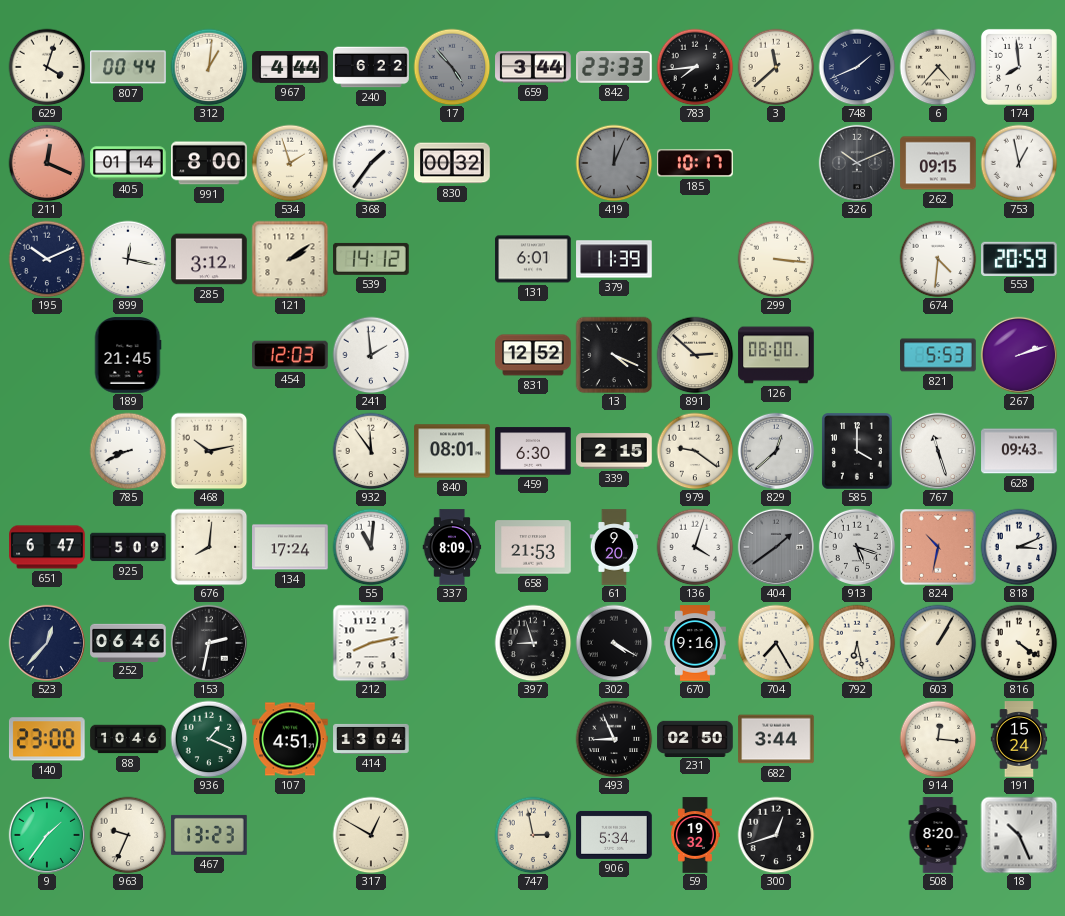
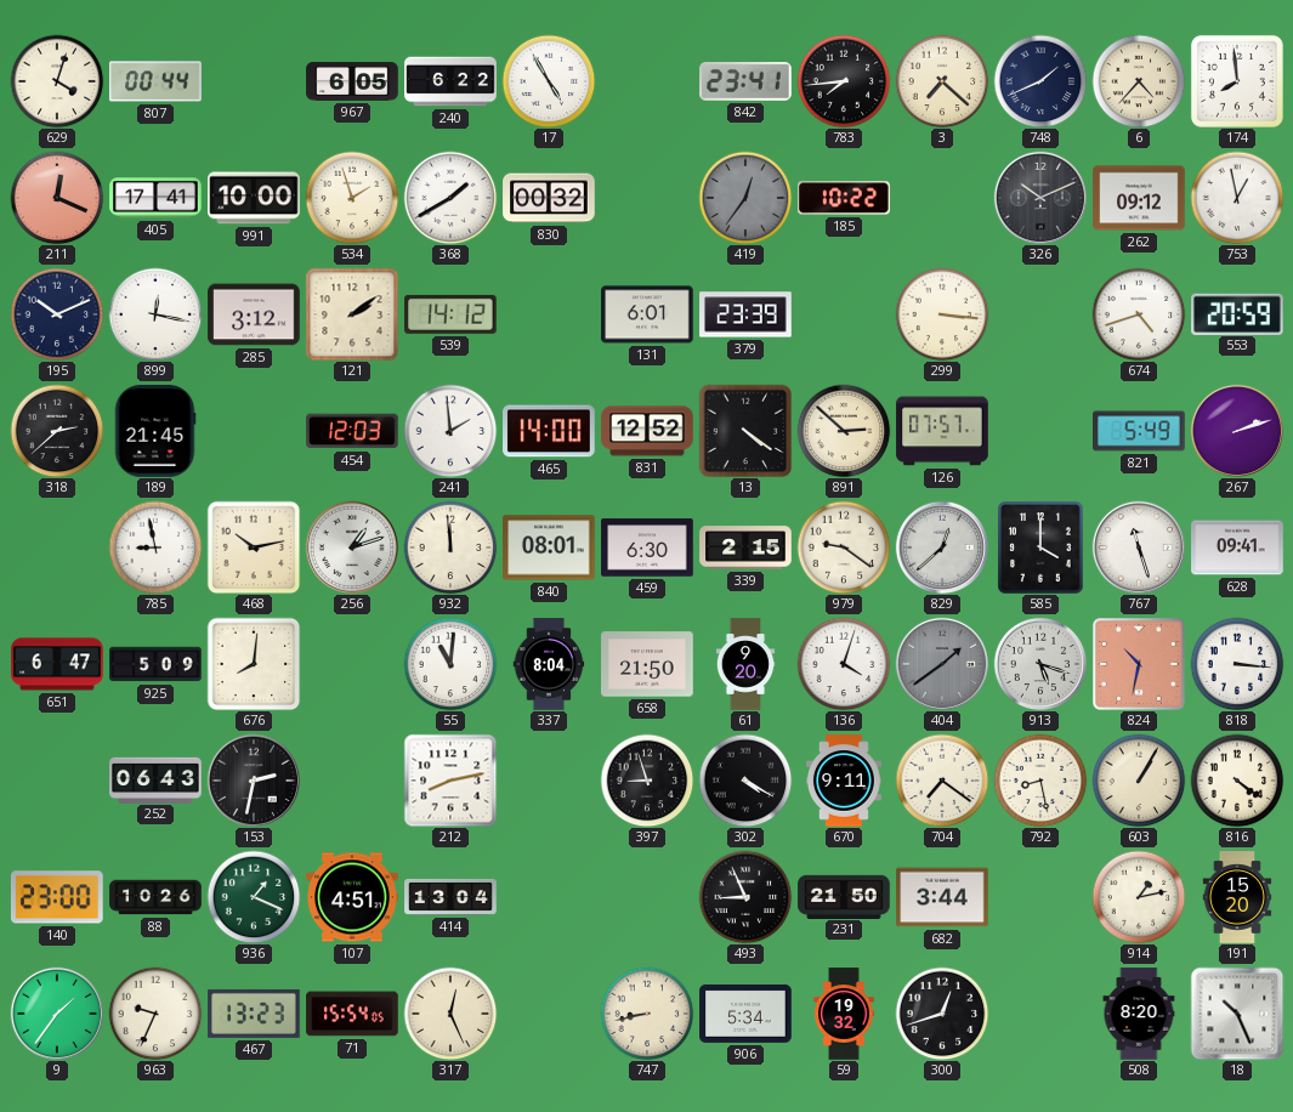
312: 1:01 -> none (209, 67)
967: 4:44 -> 6:05 (352, 81)
17: 4:53 -> 4:55 (549, 81)
17 dial: grey -> white (549, 81)
659: 3:44 -> none (533, 67)
842: 23:33 -> 23:41 (745, 83)
3: 11:38 -> 7:22 (942, 81)
405: 01:14 -> 17:41 (155, 198)
991: 8:00 -> 10:00 (254, 198)
368: 1:36 -> 1:40 (450, 198)
419: 12:04 -> 12:36 (745, 198)
185: 10:17 -> 10:22 (844, 198)
262: 09:15 -> 09:12 (1139, 198)
379: 11:39 -> 23:39 (745, 314)
674: 4:31 -> 4:42 (1139, 314)
318: none -> 2:38 (57, 431)
465: none -> 14:00 (549, 431)
13: 4:19 -> 4:21 (745, 431)
126: 08:00 -> 07:57 (942, 431)
821: 5:53 -> 5:49 (1139, 431)
785: 8:41 -> 8:58 (155, 548)
256: none -> 1:12 (351, 546)
932: 11:54 -> 11:59 (450, 548)
628: 09:43 -> 09:41 (1237, 548)
134: 17:24 -> none (290, 547)
337: 8:09 -> 8:04 (549, 664)
658: 21:53 -> 21:50 (647, 664)
818: 3:11 -> 3:16 (1237, 664)
523: 12:37 -> none (46, 642)
252: 06:46 -> 06:43 (155, 779)
670: 9:16 -> 9:11 (844, 781)
704: 7:25 -> 7:21 (942, 781)
792: 6:28 -> 8:28 (1040, 781)
88: 10:46 -> 10:26 (155, 897)
231: 02:50 -> 21:50 (844, 896)
914: 12:16 -> 1:13 (1139, 897)
191: 15:24 -> 15:20 (1237, 897)
71: none -> 15:54 (352, 1014)
317: 12:50 -> 12:26 (450, 1014)
747: 2:58 -> 8:43 (647, 1014)
